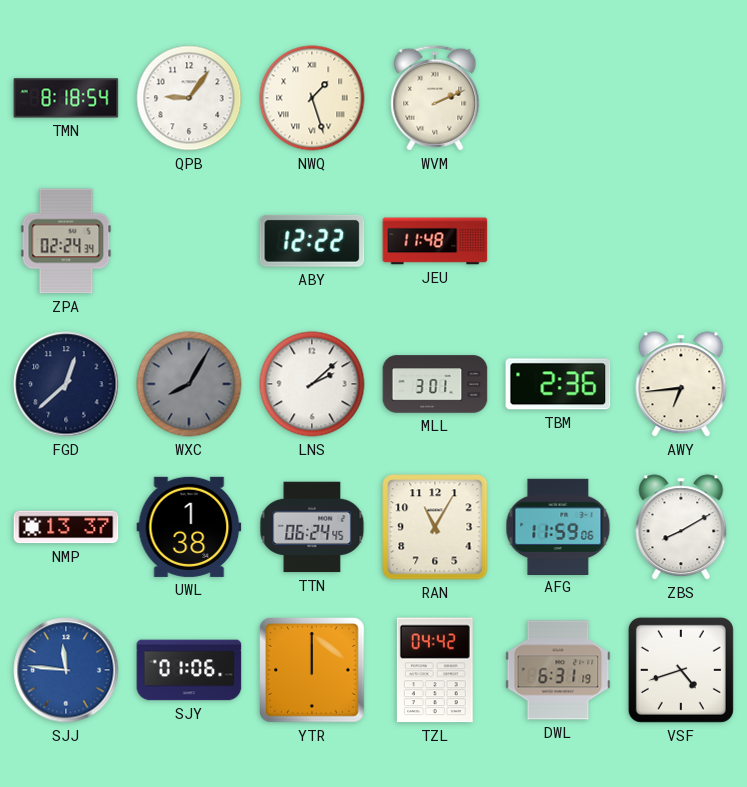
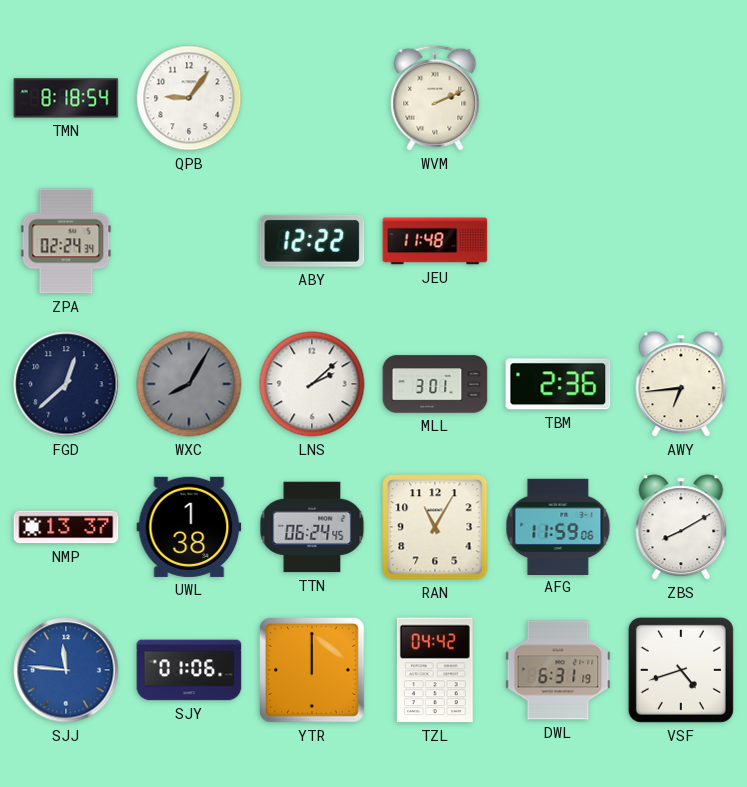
NWQ: 1:27 -> none (312, 98)
